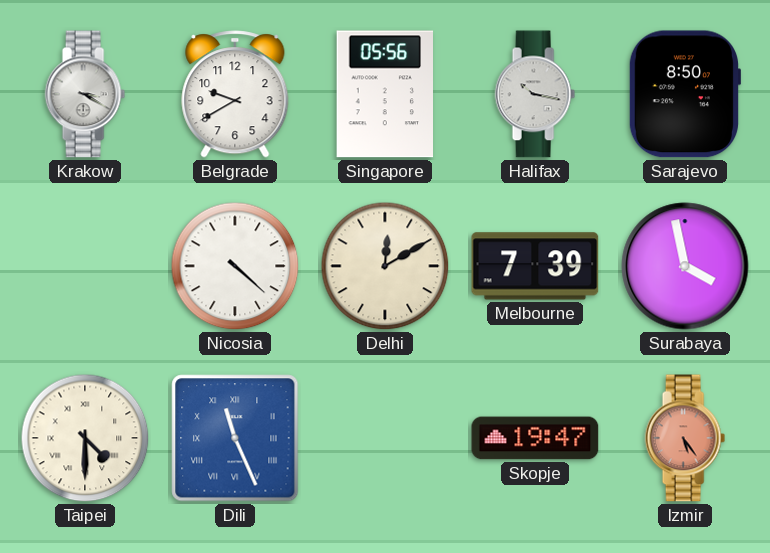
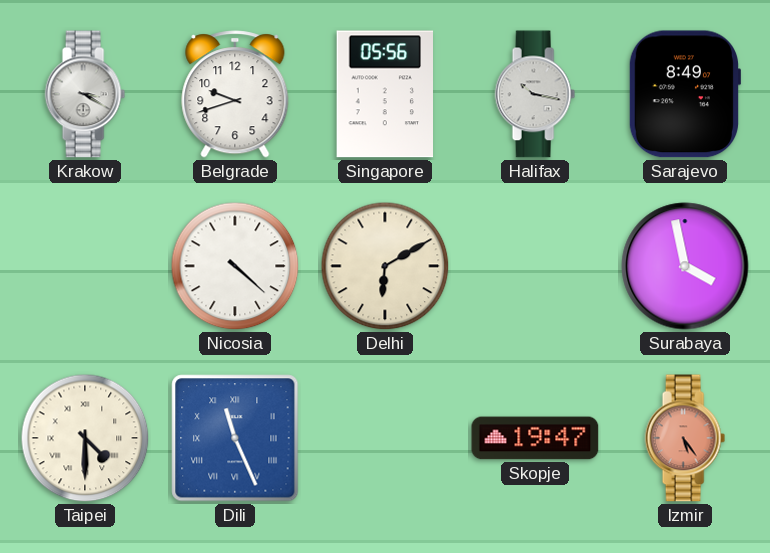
Belgrade: 9:40 -> 9:42 (235, 94)
Sarajevo: 8:50 -> 8:49 (684, 94)
Delhi: 12:10 -> 6:10 (385, 266)
Melbourne: 7:39 -> none (535, 266)
